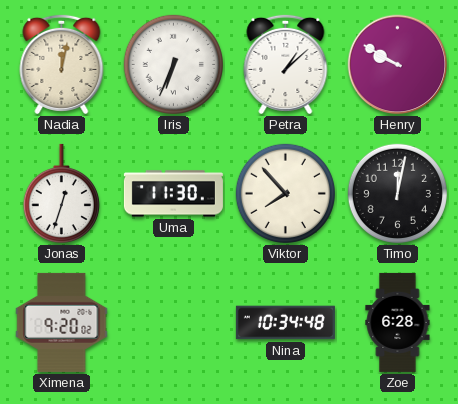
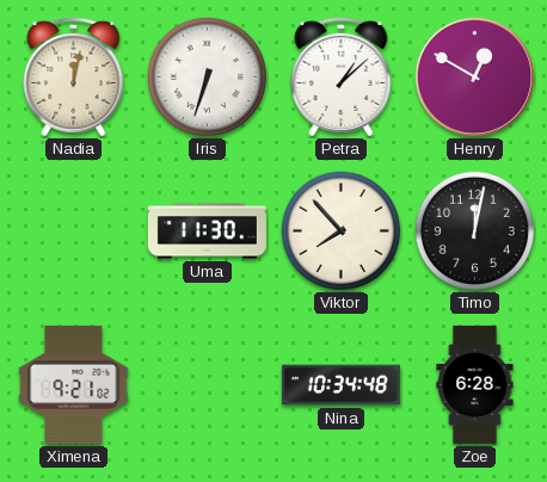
Iris: 6:34 -> 6:33 (207, 76)
Henry: 9:50 -> 12:50 (475, 78)
Jonas: 12:33 -> none (61, 194)
Ximena: 9:20 -> 9:21 (74, 384)
